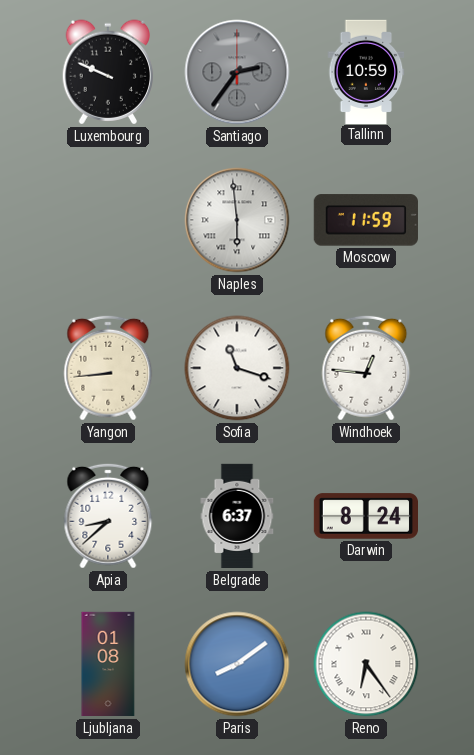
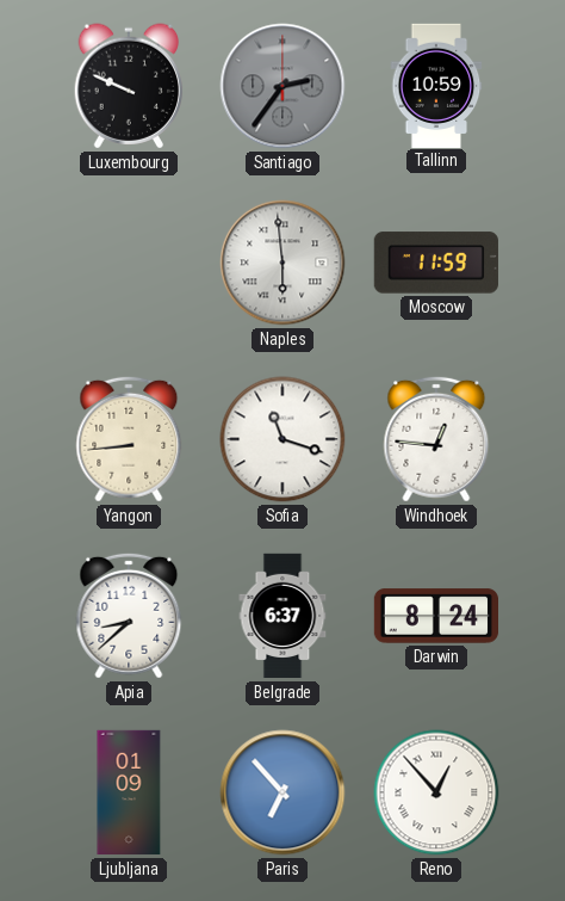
Ljubljana: 01:08 -> 01:09 (129, 792)
Paris: 8:09 -> 6:53 (282, 792)
Reno: 6:24 -> 12:53 (436, 792)
